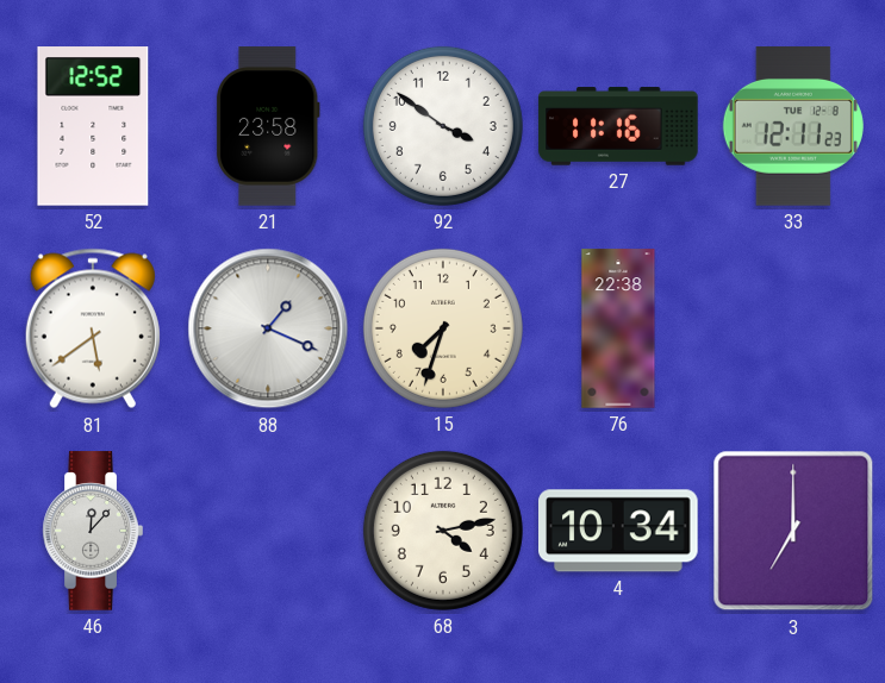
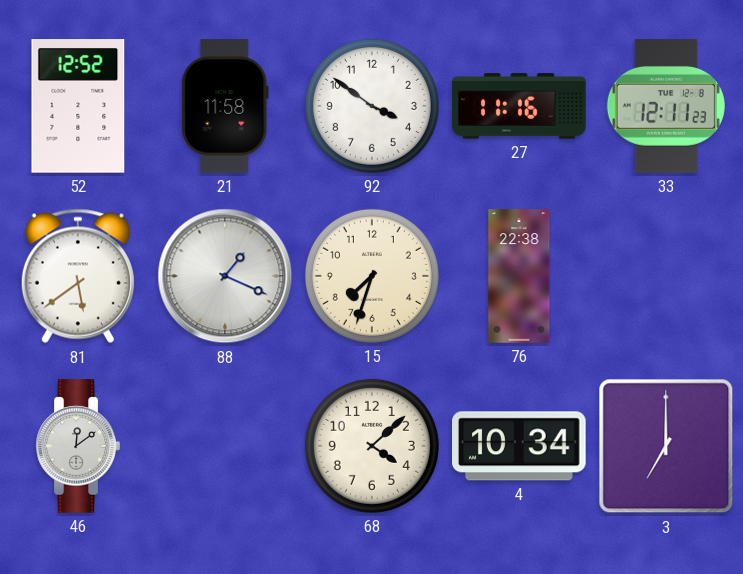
21: 23:58 -> 11:58 (225, 106)
46: 12:07 -> 12:09 (78, 446)
68: 4:13 -> 4:08 (372, 446)
